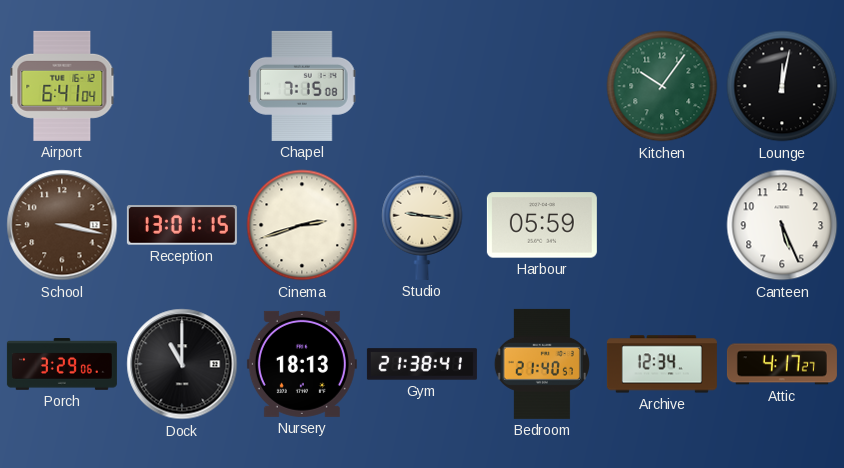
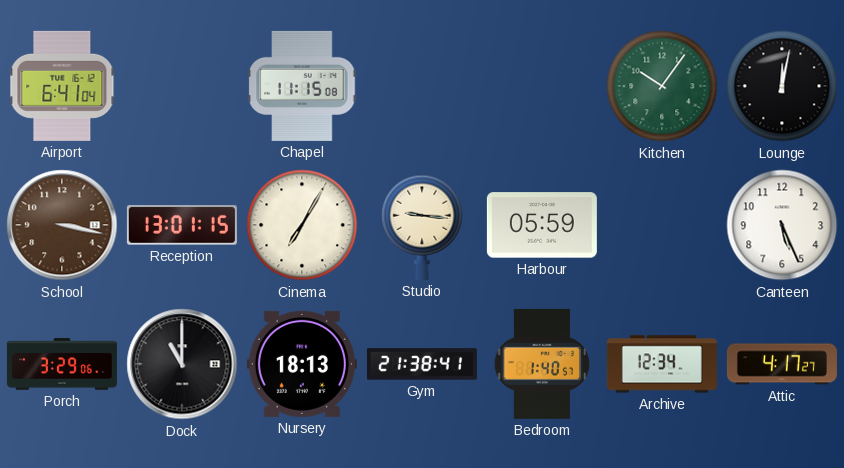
Chapel: 7:15 -> 11:15 (302, 86)
Cinema: 2:42 -> 7:05 (302, 225)
Bedroom: 21:40 -> 1:40 (542, 364)
